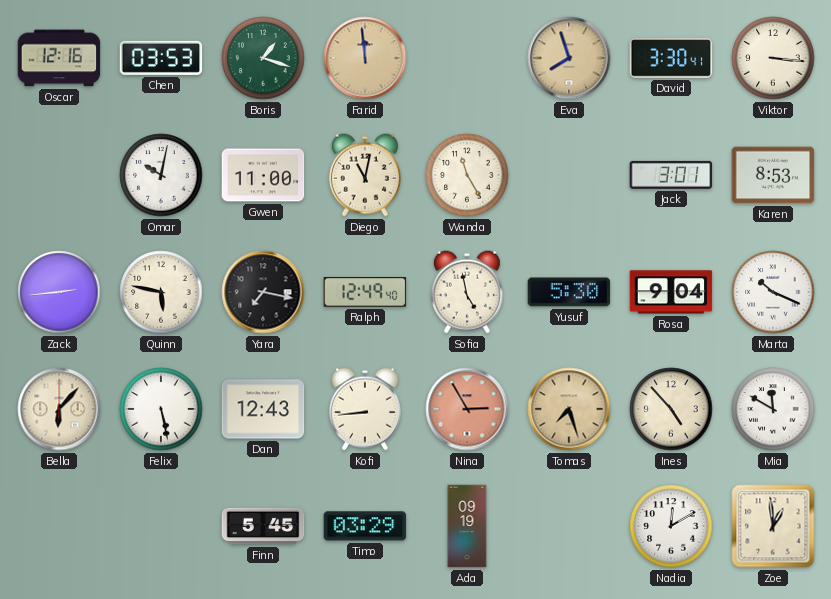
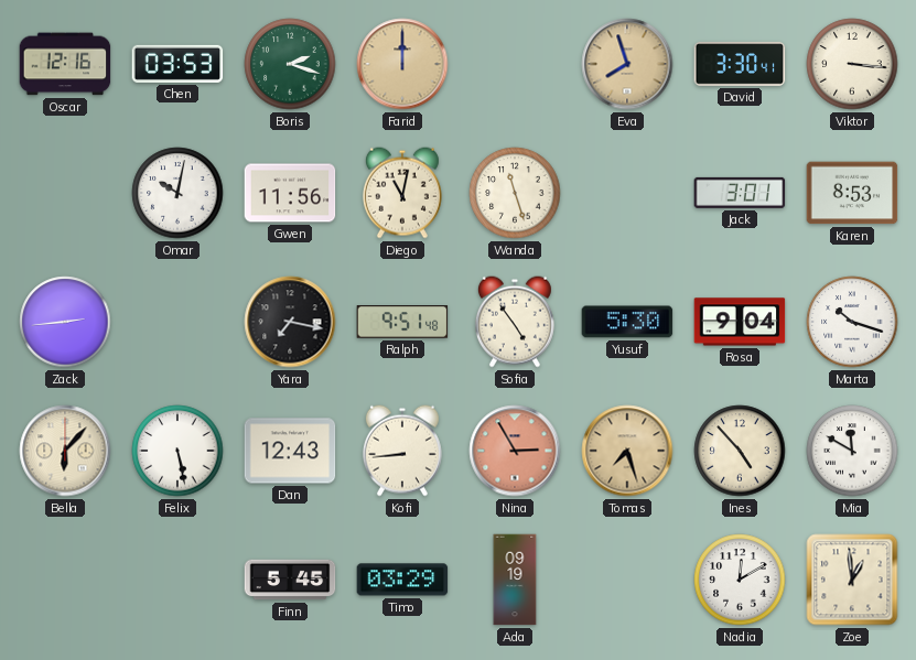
Boris: 1:18 -> 2:18 (290, 64)
Farid: 11:59 -> 12:00 (402, 64)
Gwen: 11:00 -> 11:56 (290, 193)
Wanda: 11:25 -> 11:27 (515, 193)
Quinn: 5:47 -> none (161, 292)
Ralph: 12:49 -> 9:51 (402, 322)
Sofia: 4:58 -> 4:54 (515, 322)
Marta: 10:19 -> 10:18 (852, 322)
